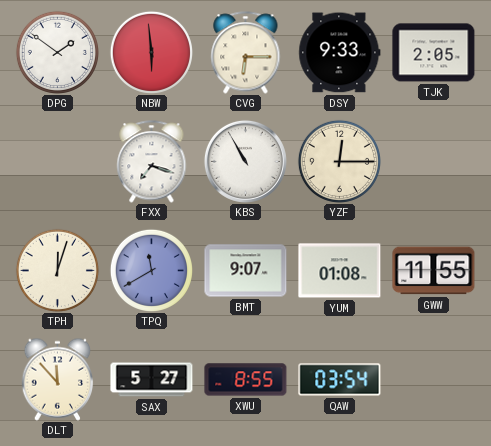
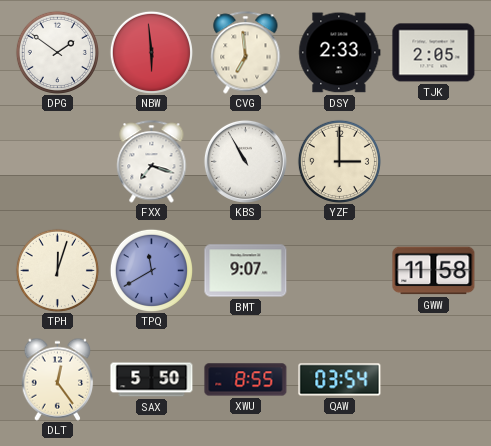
CVG: 6:15 -> 6:59 (246, 53)
DSY: 9:33 -> 2:33 (340, 53)
YZF: 12:15 -> 3:00 (339, 161)
YUM: 01:08 -> none (340, 271)
GWW: 11:55 -> 11:58 (434, 271)
DLT: 11:53 -> 12:24 (58, 379)
SAX: 5:27 -> 5:50 (152, 380)
